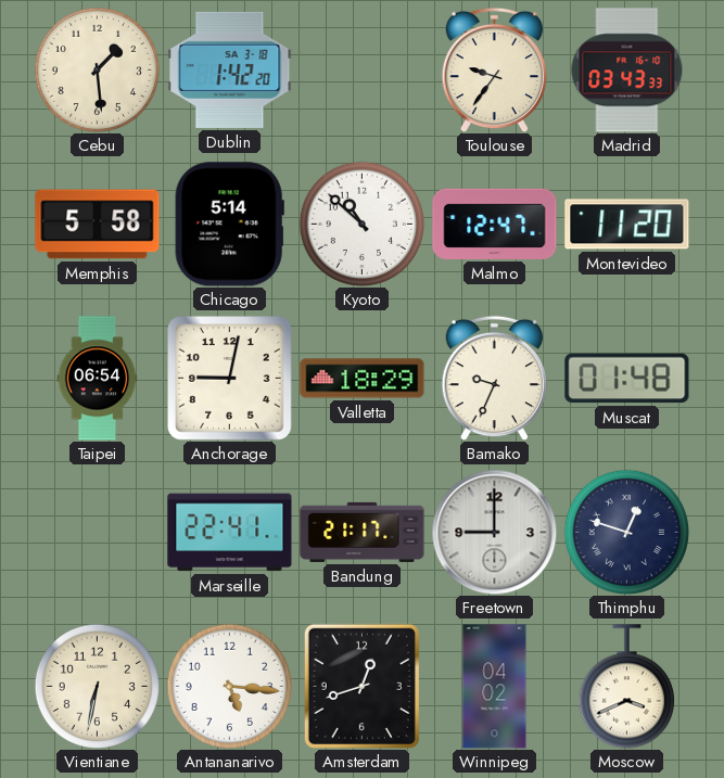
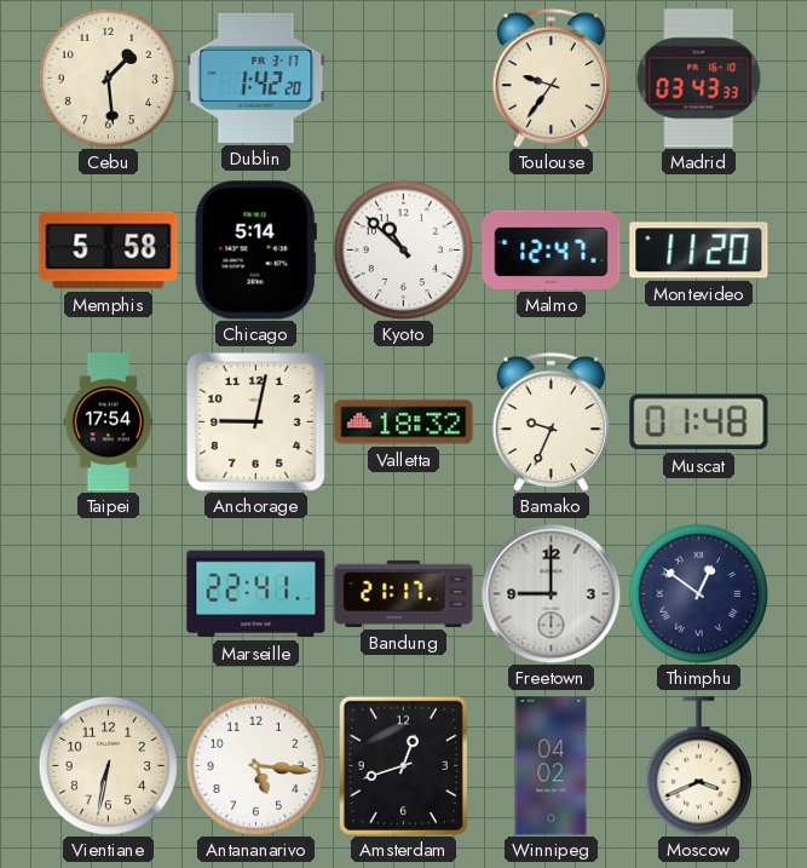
Dublin date: SA 3-18 -> FR 3-17 (256, 77)
Taipei: 06:54 -> 17:54 (109, 422)
Valletta: 18:29 -> 18:32 (404, 422)
Thimphu: 12:48 -> 12:51 (698, 593)
